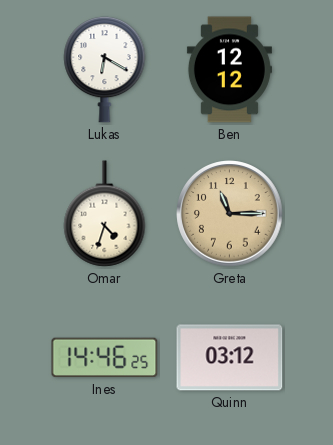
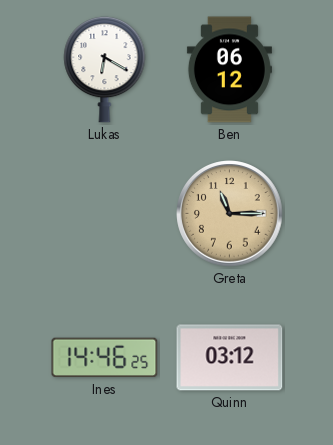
Ben: 12:12 -> 06:12 (229, 70)
Omar: 4:33 -> none (105, 214)
